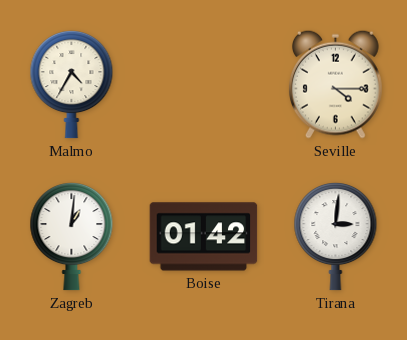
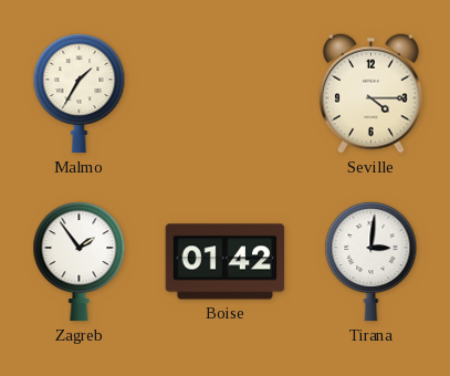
Malmo: 4:35 -> 1:35 (80, 94)
Zagreb: 1:01 -> 1:54 (80, 262)
